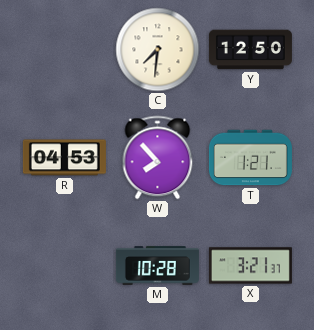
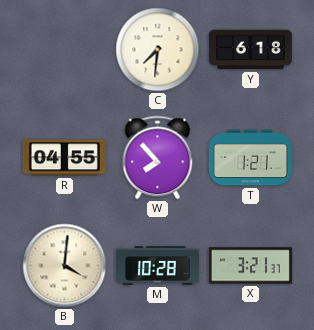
Y: 12:50 -> 6:18 (250, 50)
R: 04:53 -> 04:55 (64, 158)
B: none -> 4:01 (65, 266)
